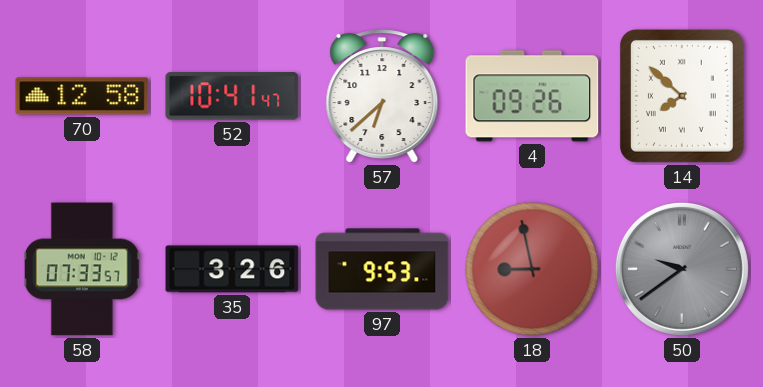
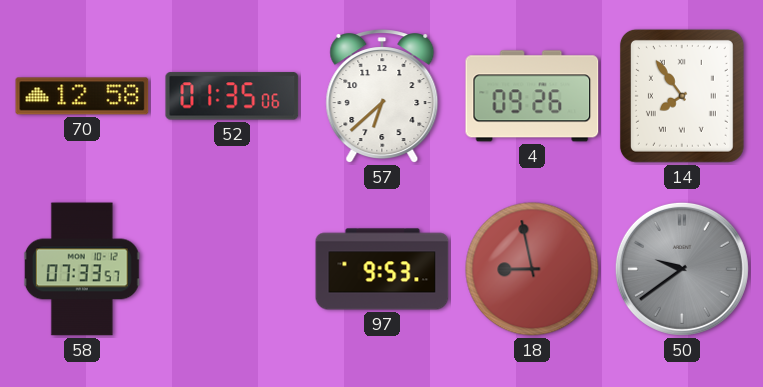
52: 10:41 -> 01:35 (232, 96)
14: 7:52 -> 7:54 (682, 96)
35: 3:26 -> none (232, 269)
